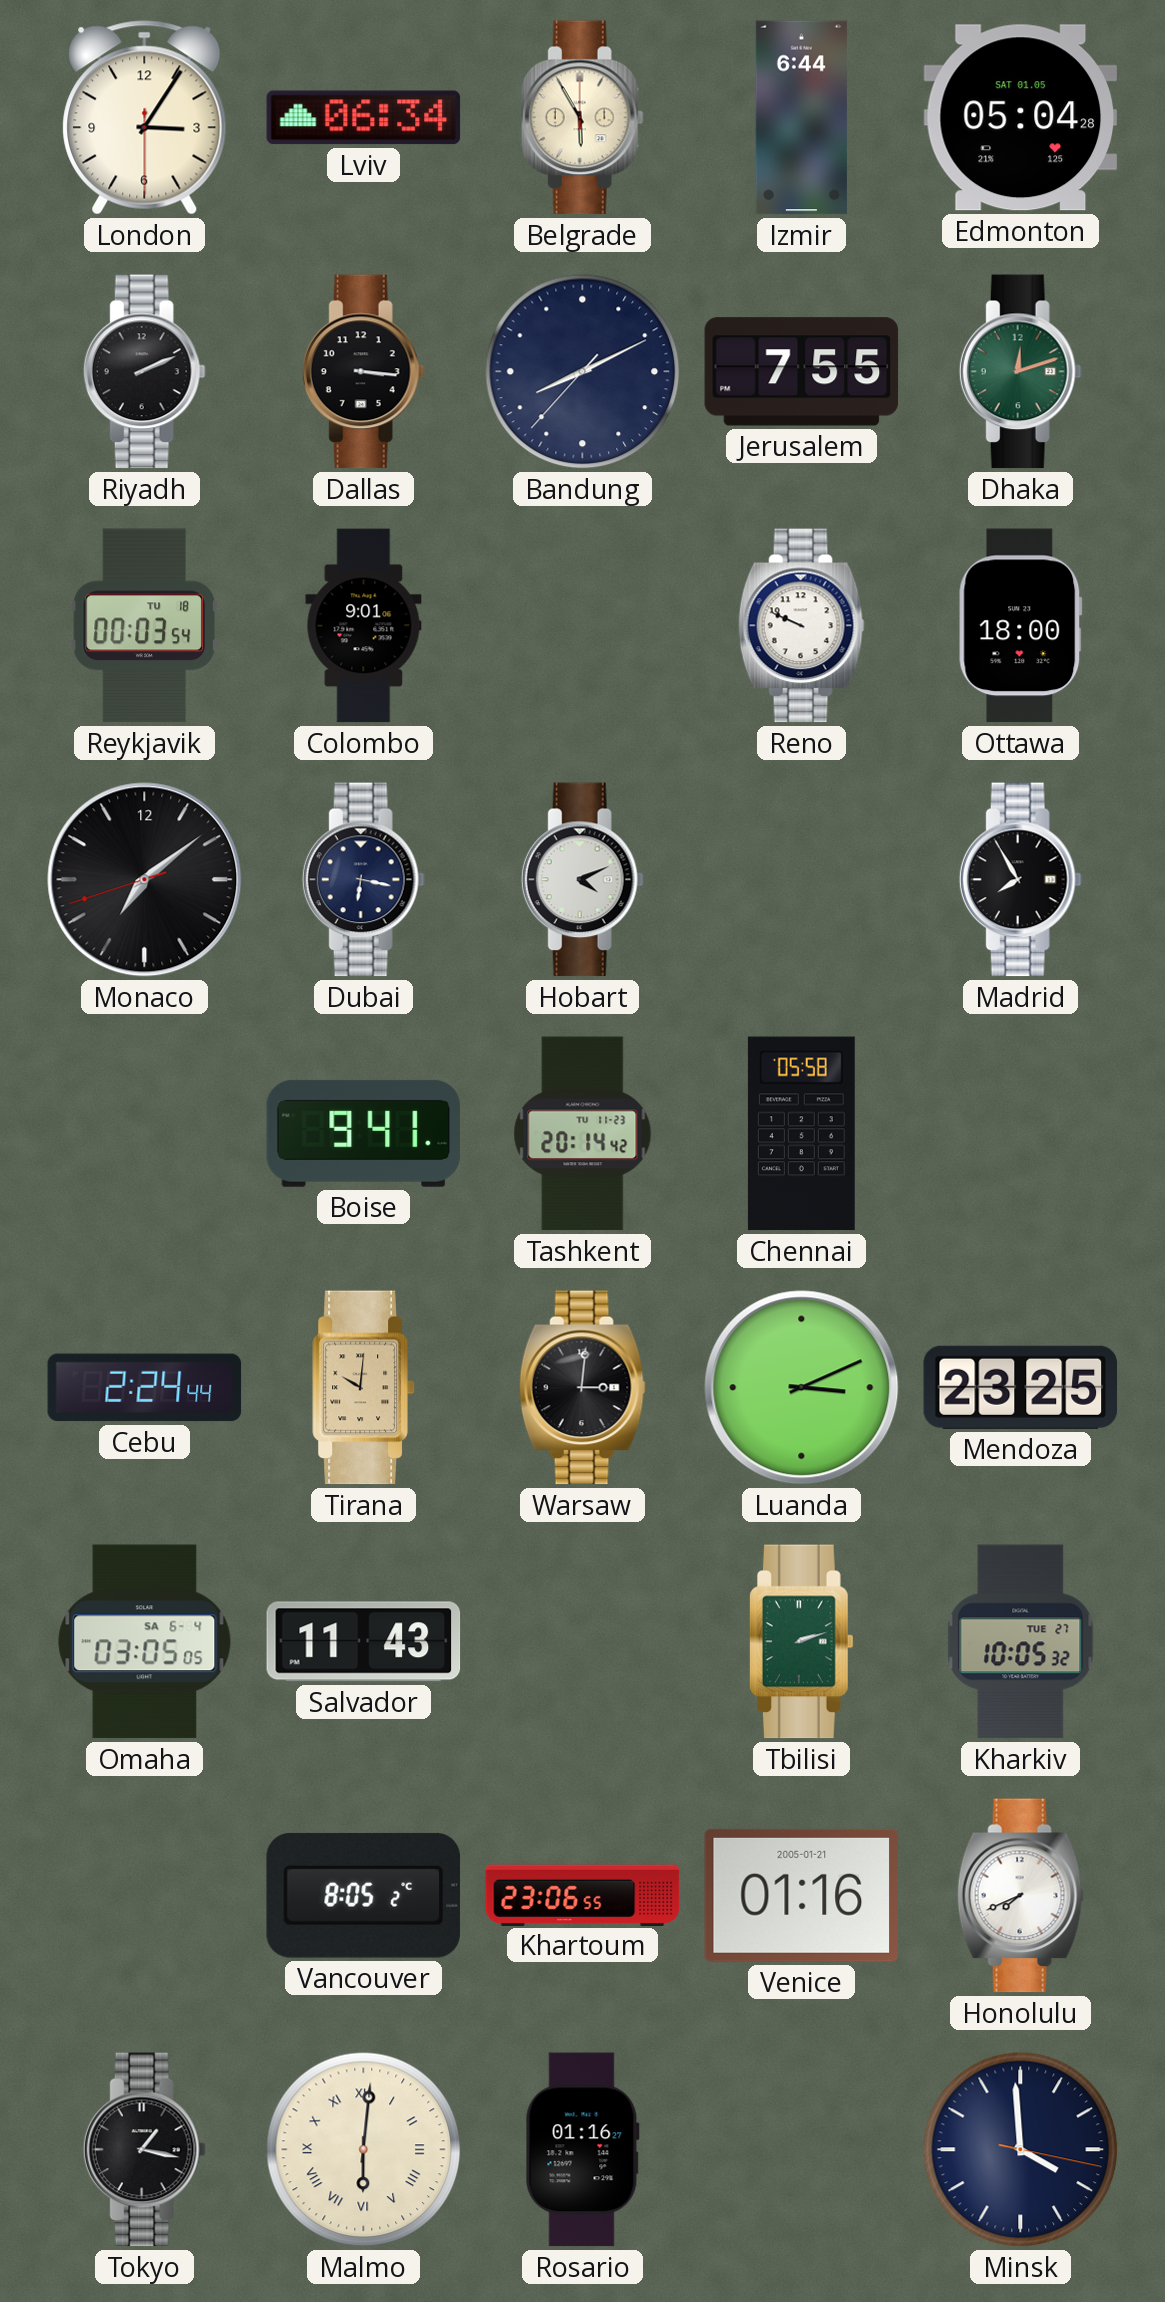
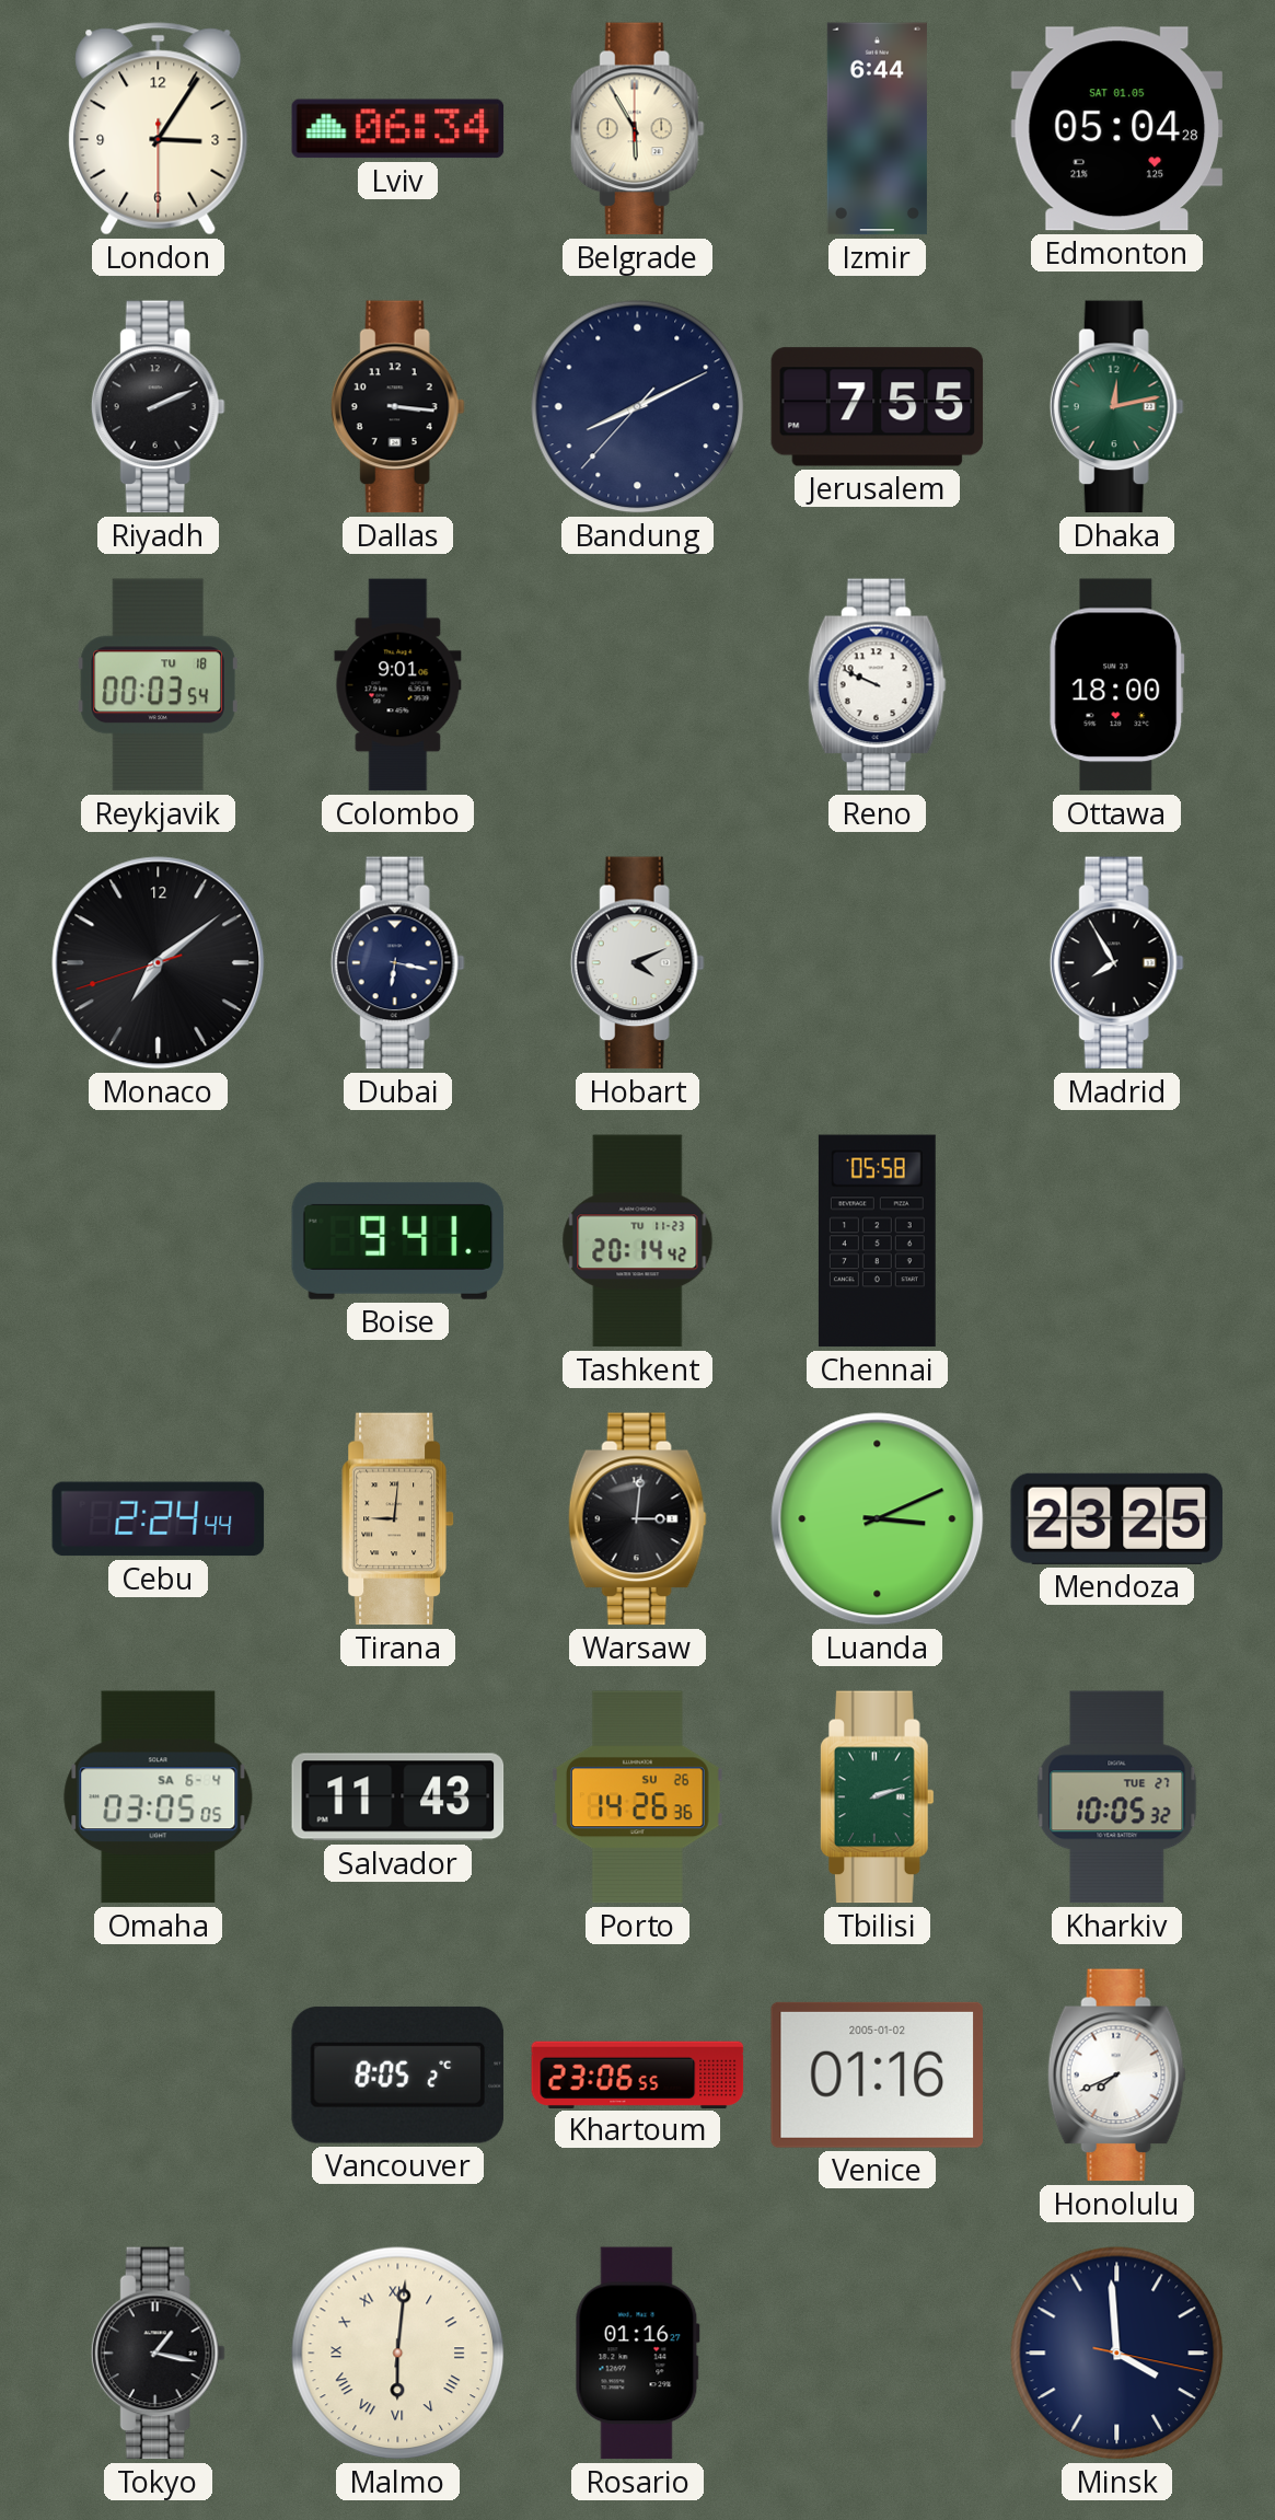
Dhaka: 12:12 -> 12:13 (1116, 407)
Tirana: 10:01 -> 9:01 (398, 1519)
Porto: none -> 14:26 (637, 1797)
Venice date: 2005-01-21 -> 2005-01-02 (877, 2074)
